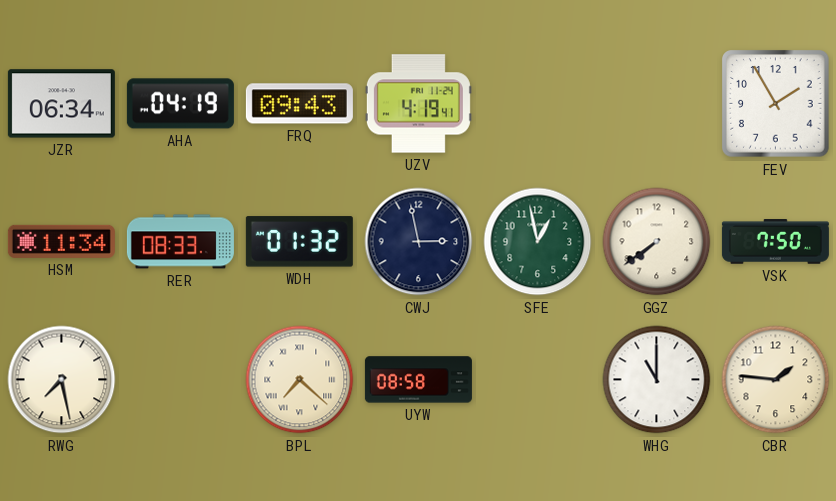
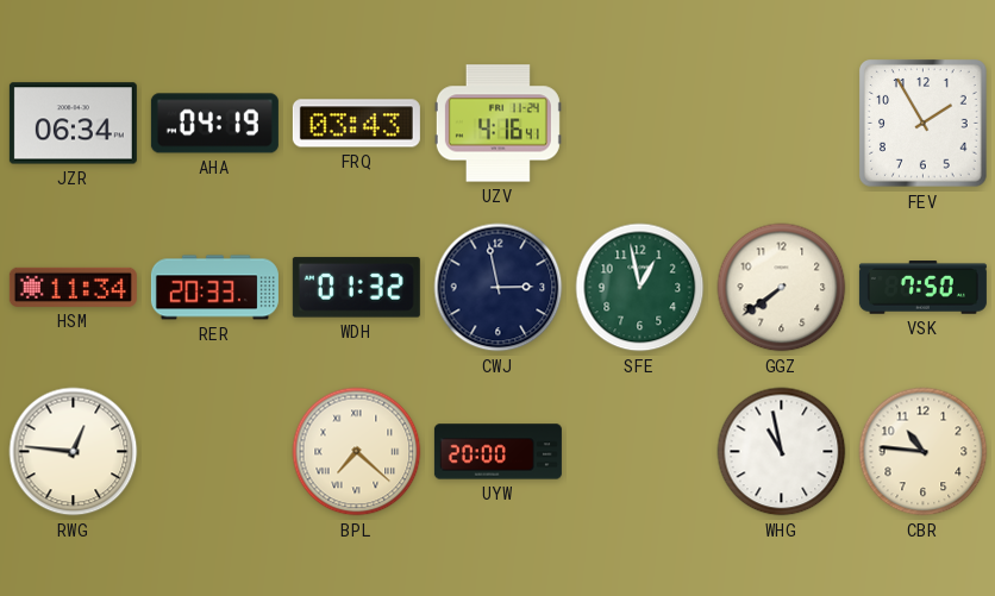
FRQ: 09:43 -> 03:43 (356, 124)
UZV: 4:19 -> 4:16 (498, 124)
RER: 08:33 -> 20:33 (214, 288)
RWG: 7:28 -> 12:46 (74, 452)
UYW: 08:58 -> 20:00 (498, 452)
WHG: 11:00 -> 10:58 (782, 452)
CBR: 1:46 -> 10:46 (924, 452)
